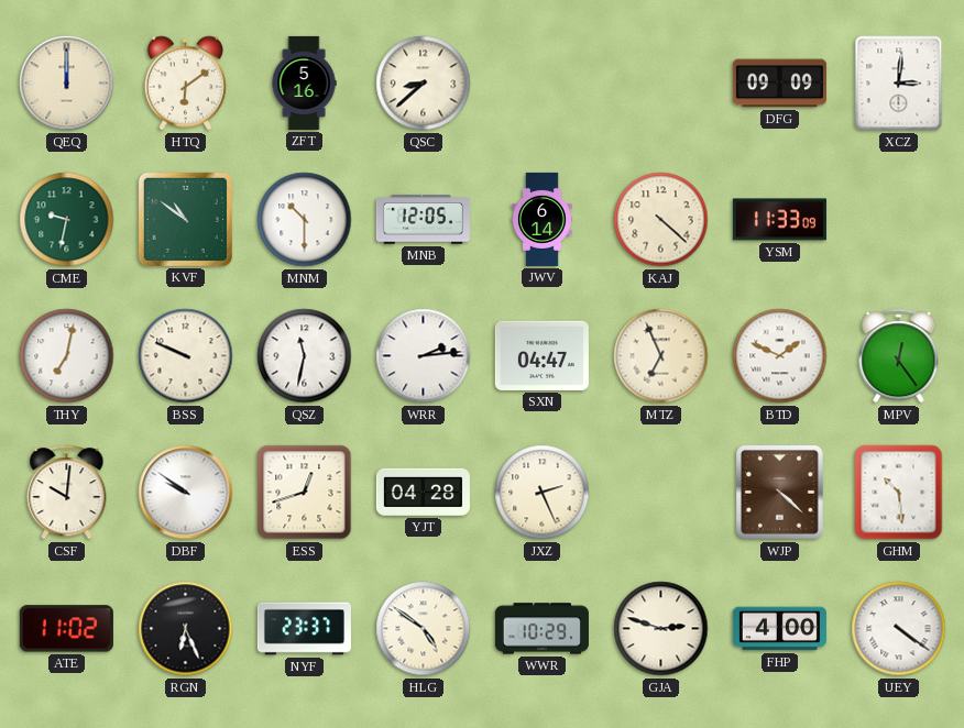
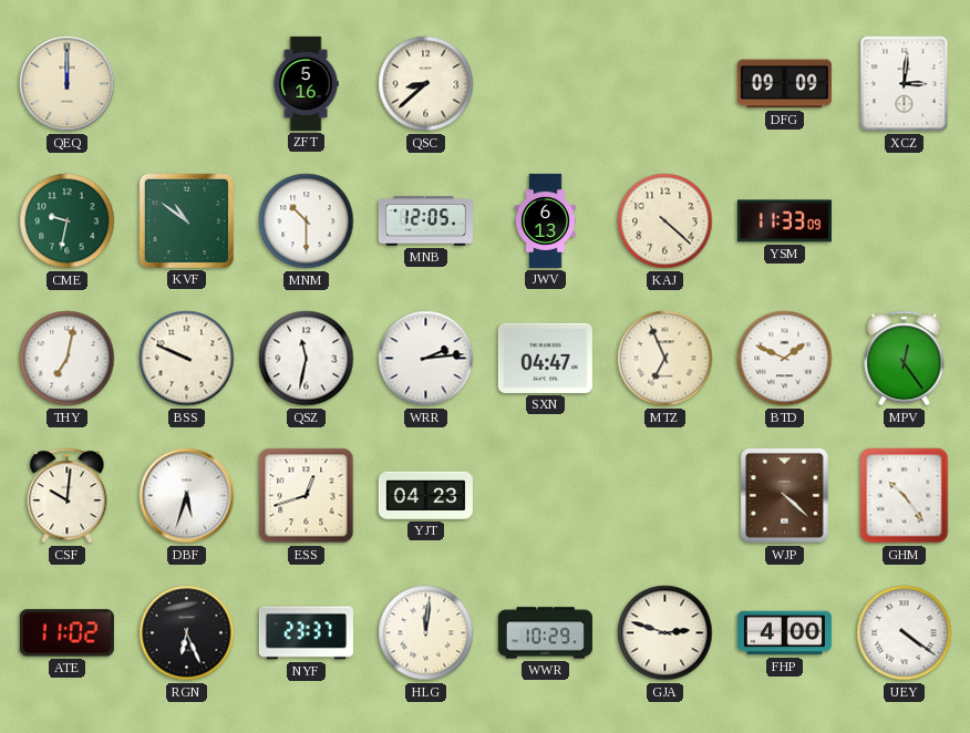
HTQ: 6:09 -> none (186, 84)
JWV: 6:14 -> 6:13 (545, 220)
DBF: 9:51 -> 5:33 (187, 496)
YJT: 04:28 -> 04:23 (425, 495)
JXZ: 2:26 -> none (543, 493)
GHM: 10:29 -> 10:24 (905, 496)
HLG: 4:51 -> 12:01 (426, 633)
